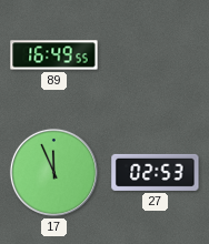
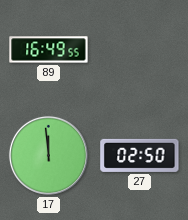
17: 11:56 -> 11:59 (48, 155)
27: 02:53 -> 02:50 (140, 155)
